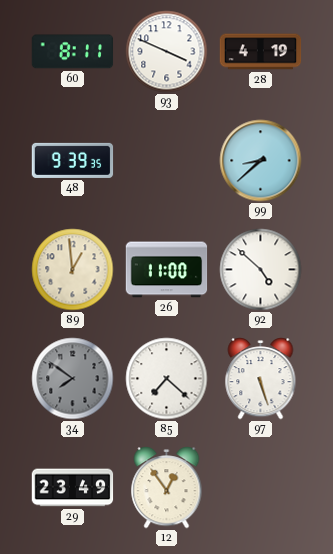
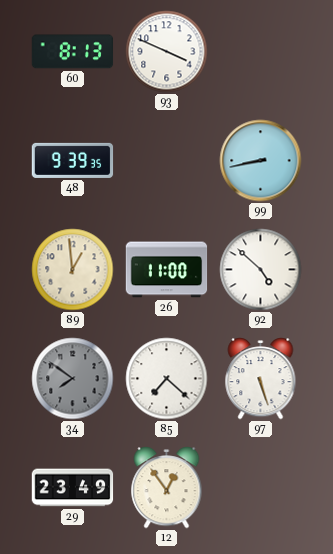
60: 8:11 -> 8:13 (73, 52)
28: 4:19 -> none (261, 52)
99: 8:38 -> 8:43 (261, 161)
